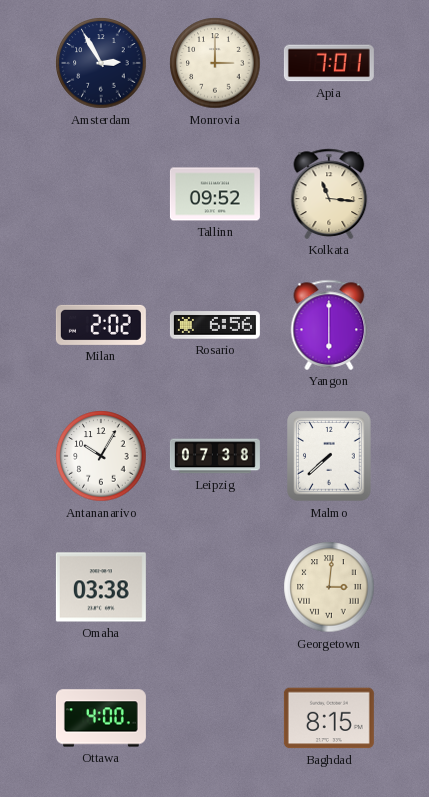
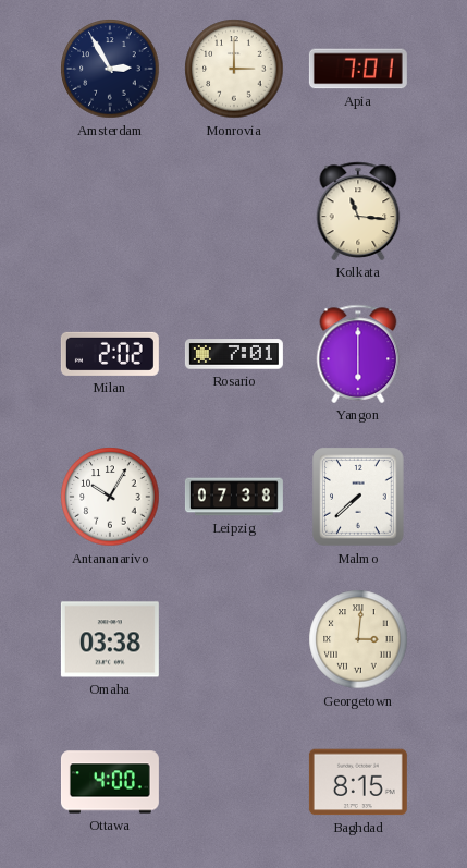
Tallinn: 09:52 -> none (215, 194)
Rosario: 6:56 -> 7:01 (234, 354)
